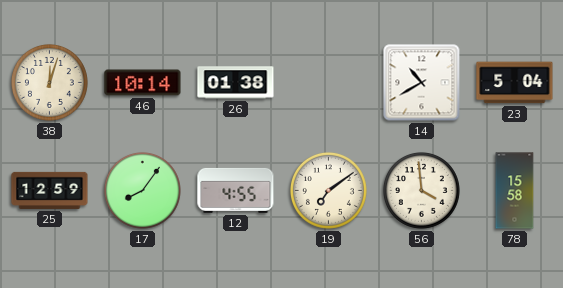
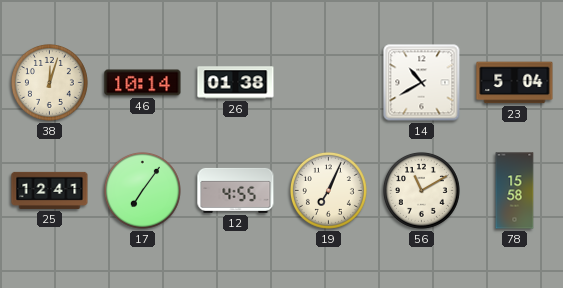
25: 12:59 -> 12:41 (50, 190)
17: 8:06 -> 7:06 (142, 190)
19: 7:09 -> 7:04 (328, 190)
56: 3:59 -> 11:10 (421, 190)
